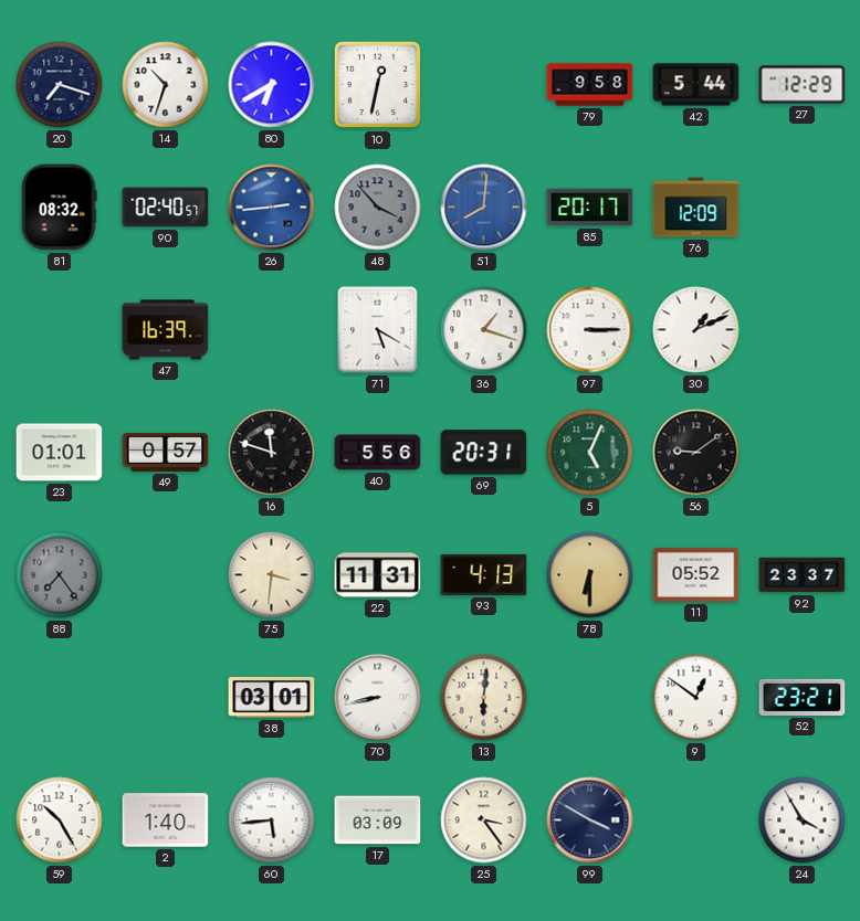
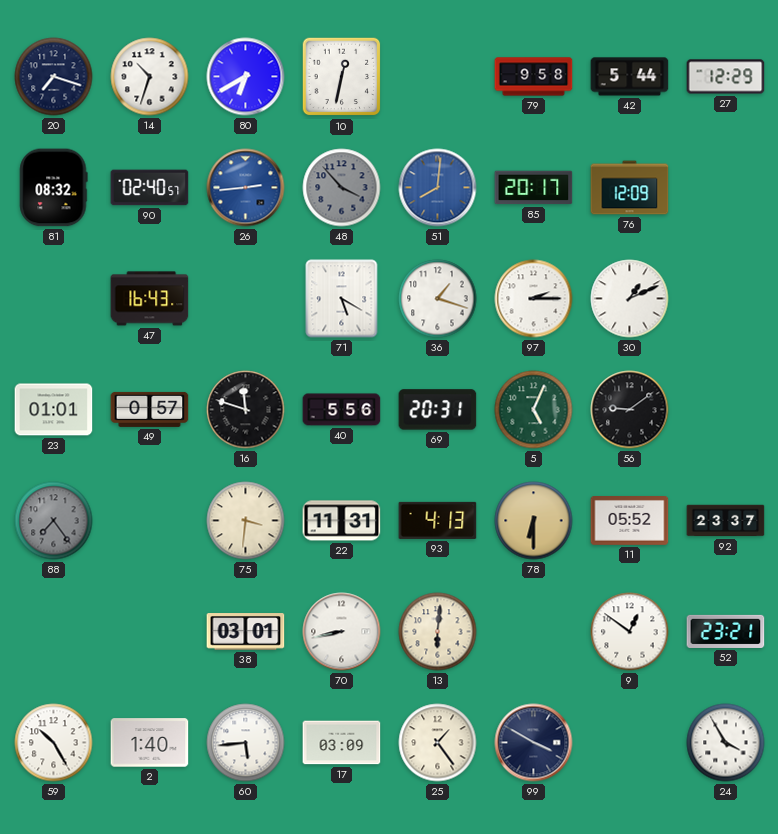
47: 16:39 -> 16:43 (150, 299)
97: 3:15 -> 2:15 (534, 299)
25: 3:24 -> 1:24 (438, 743)
